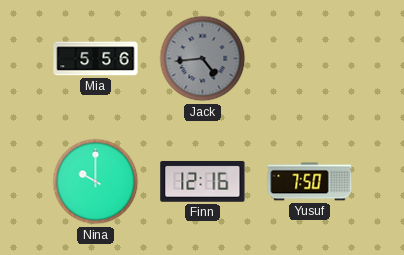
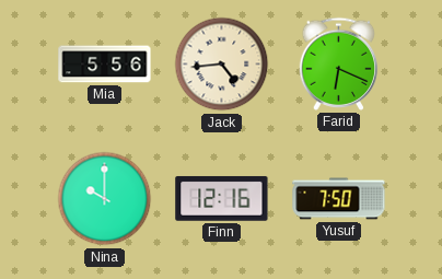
Jack dial: grey -> cream (222, 65)
Farid: none -> 6:19 (339, 63)
